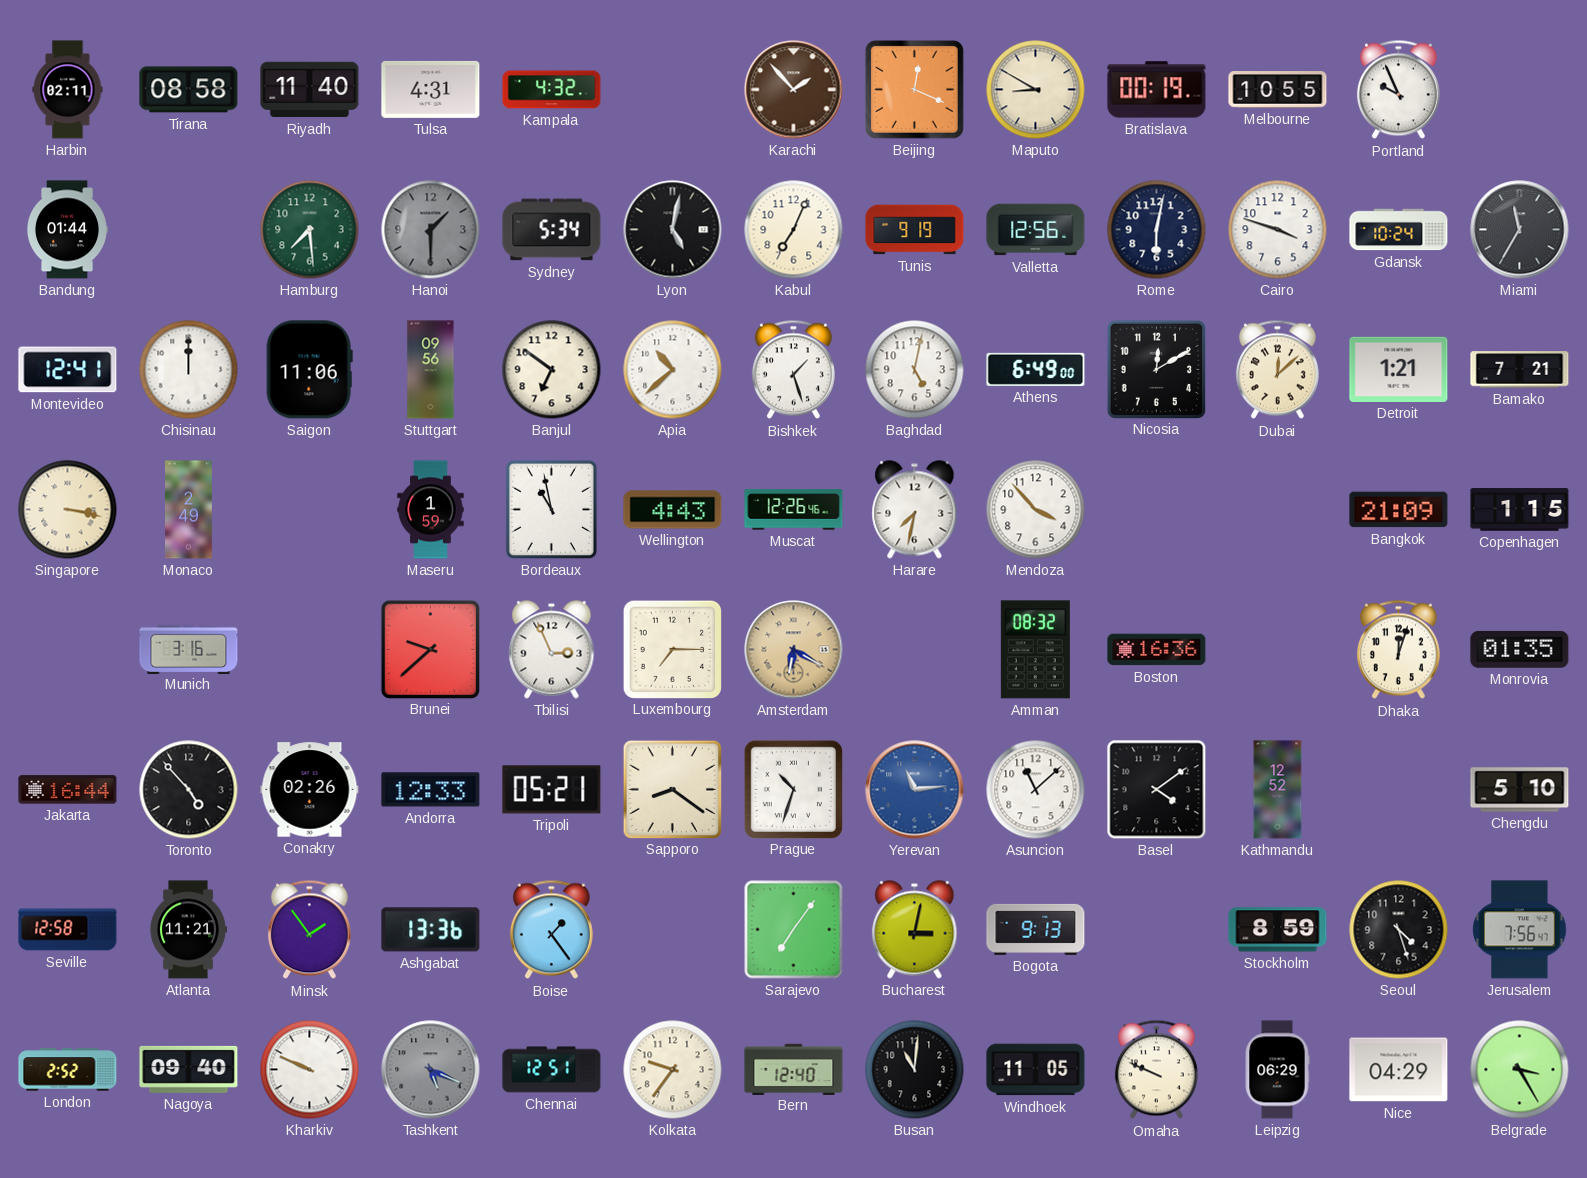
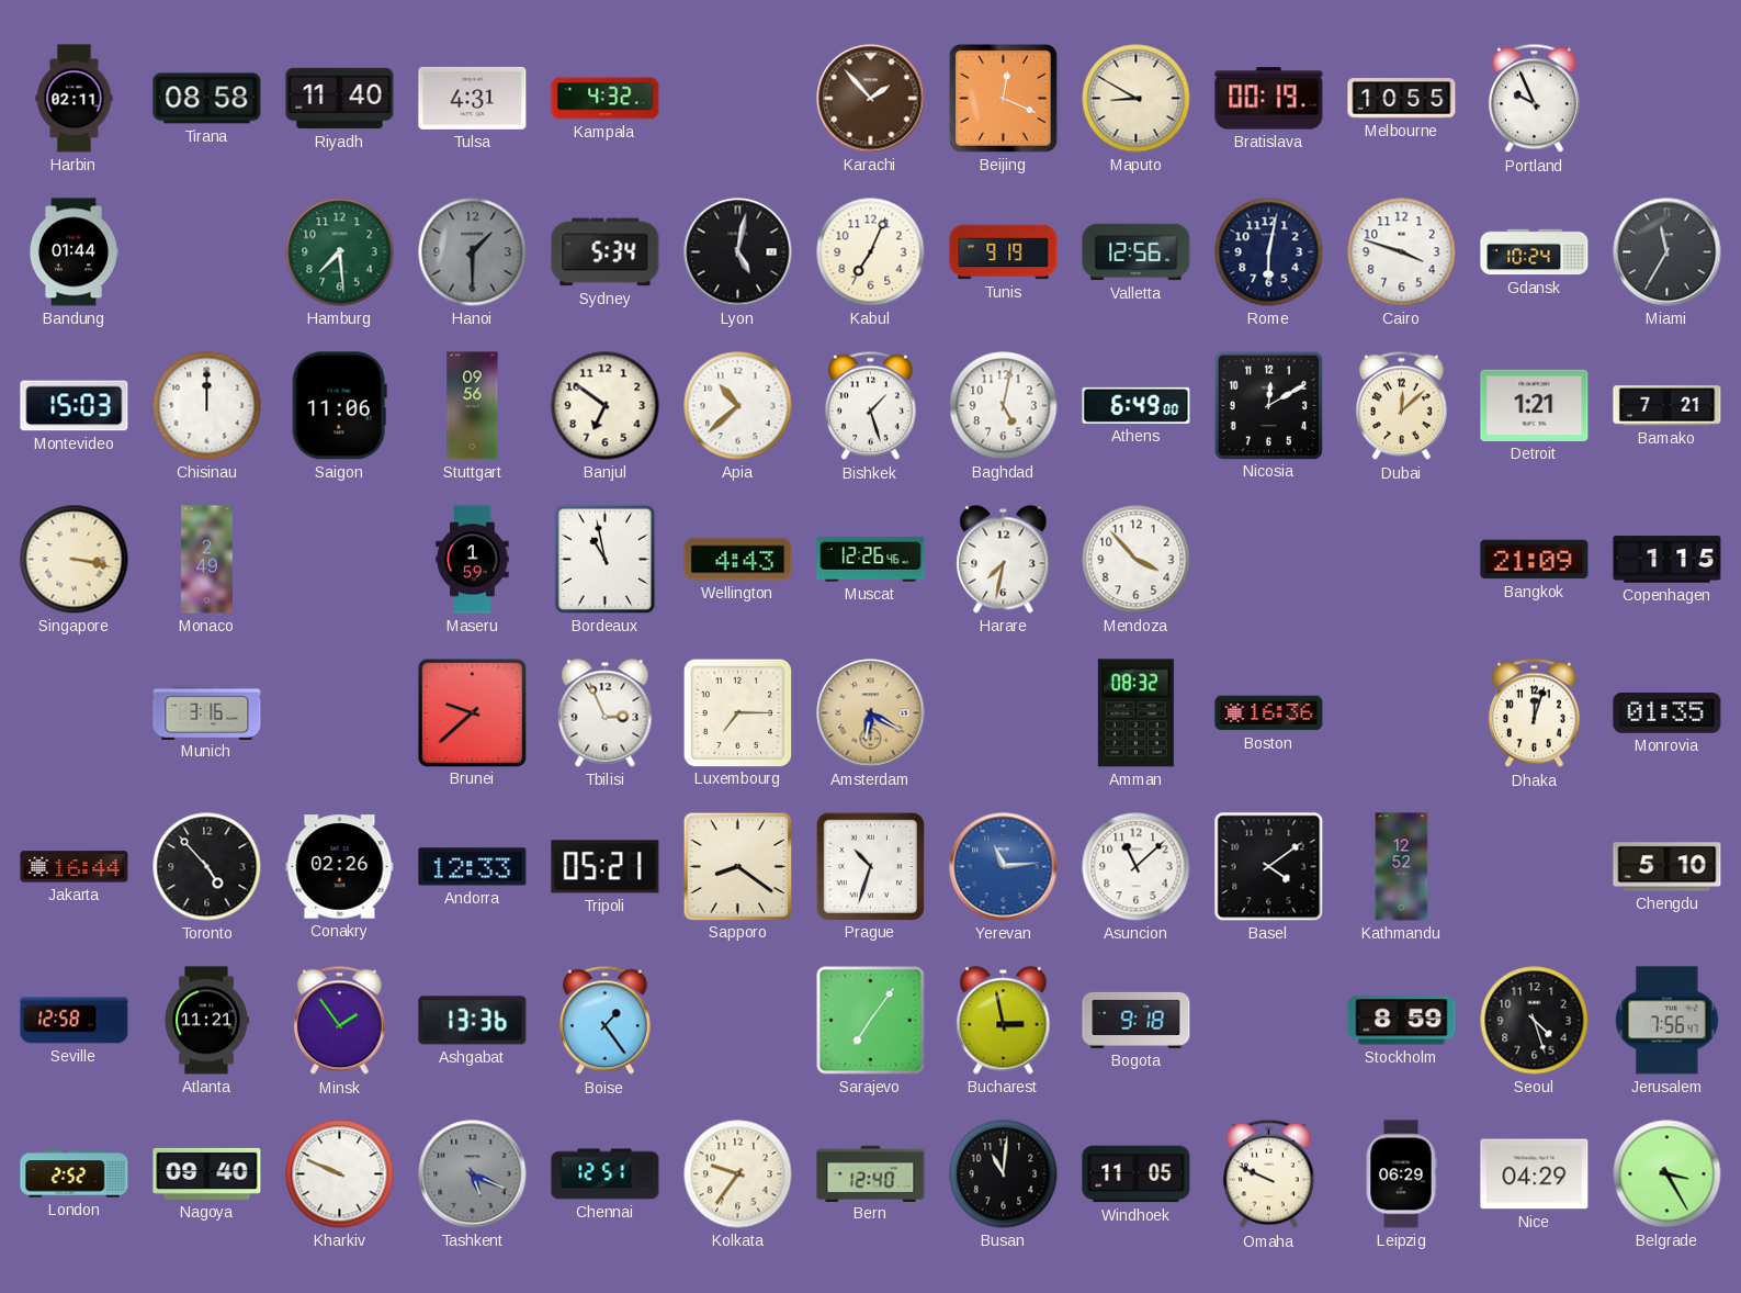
Montevideo: 12:41 -> 15:03 (75, 406)
Bucharest: 3:02 -> 2:58 (1004, 1021)
Bogota: 9:13 -> 9:18 (1137, 1020)
